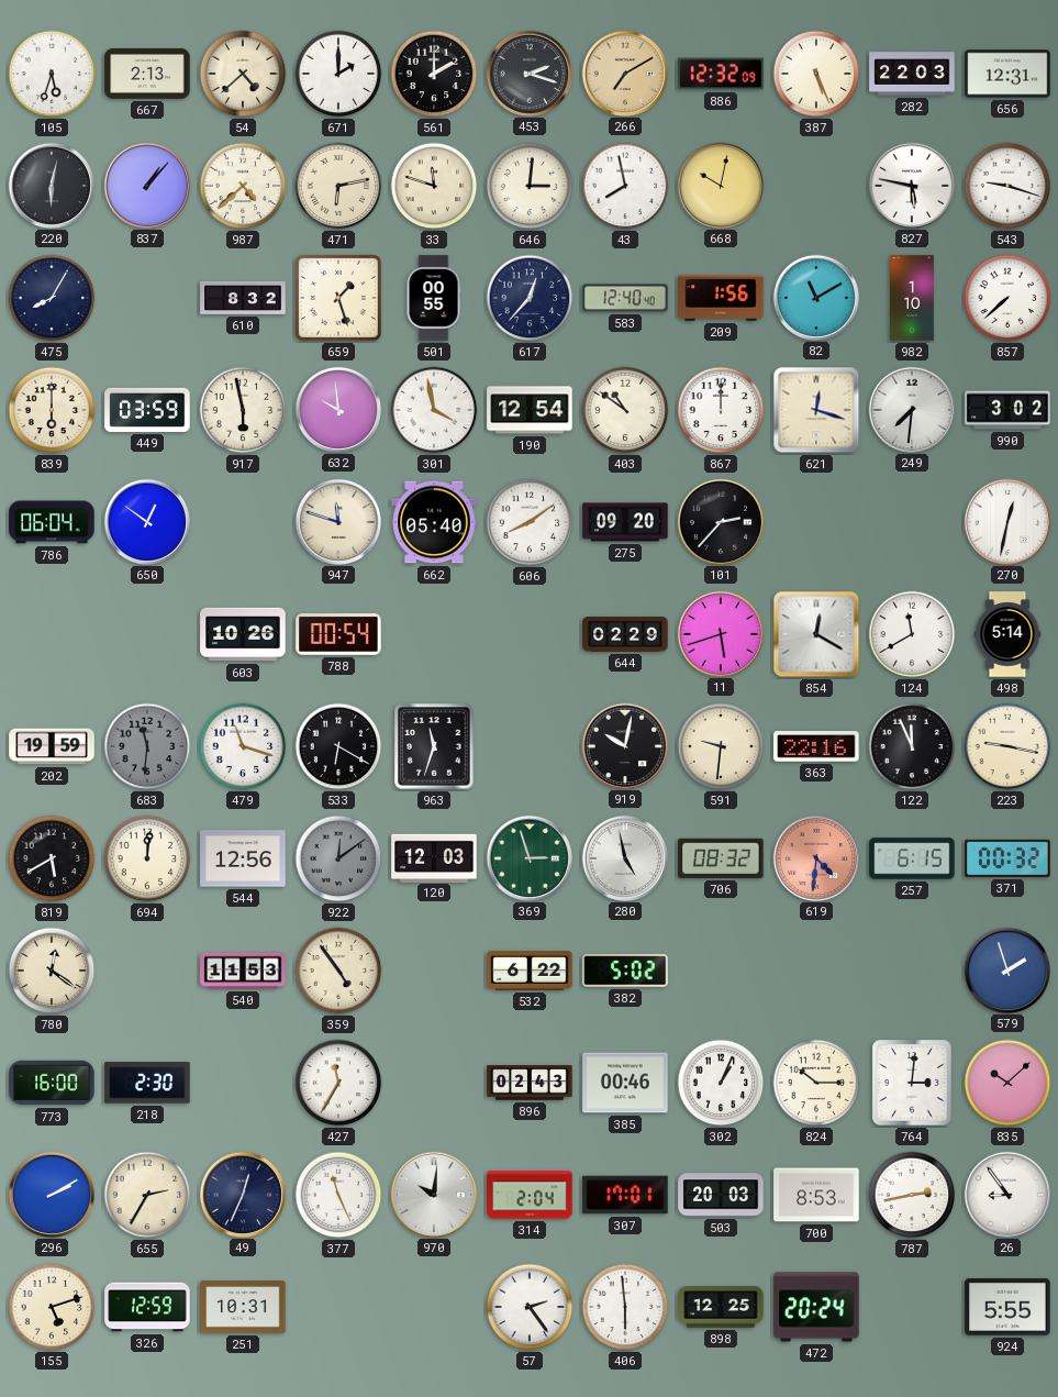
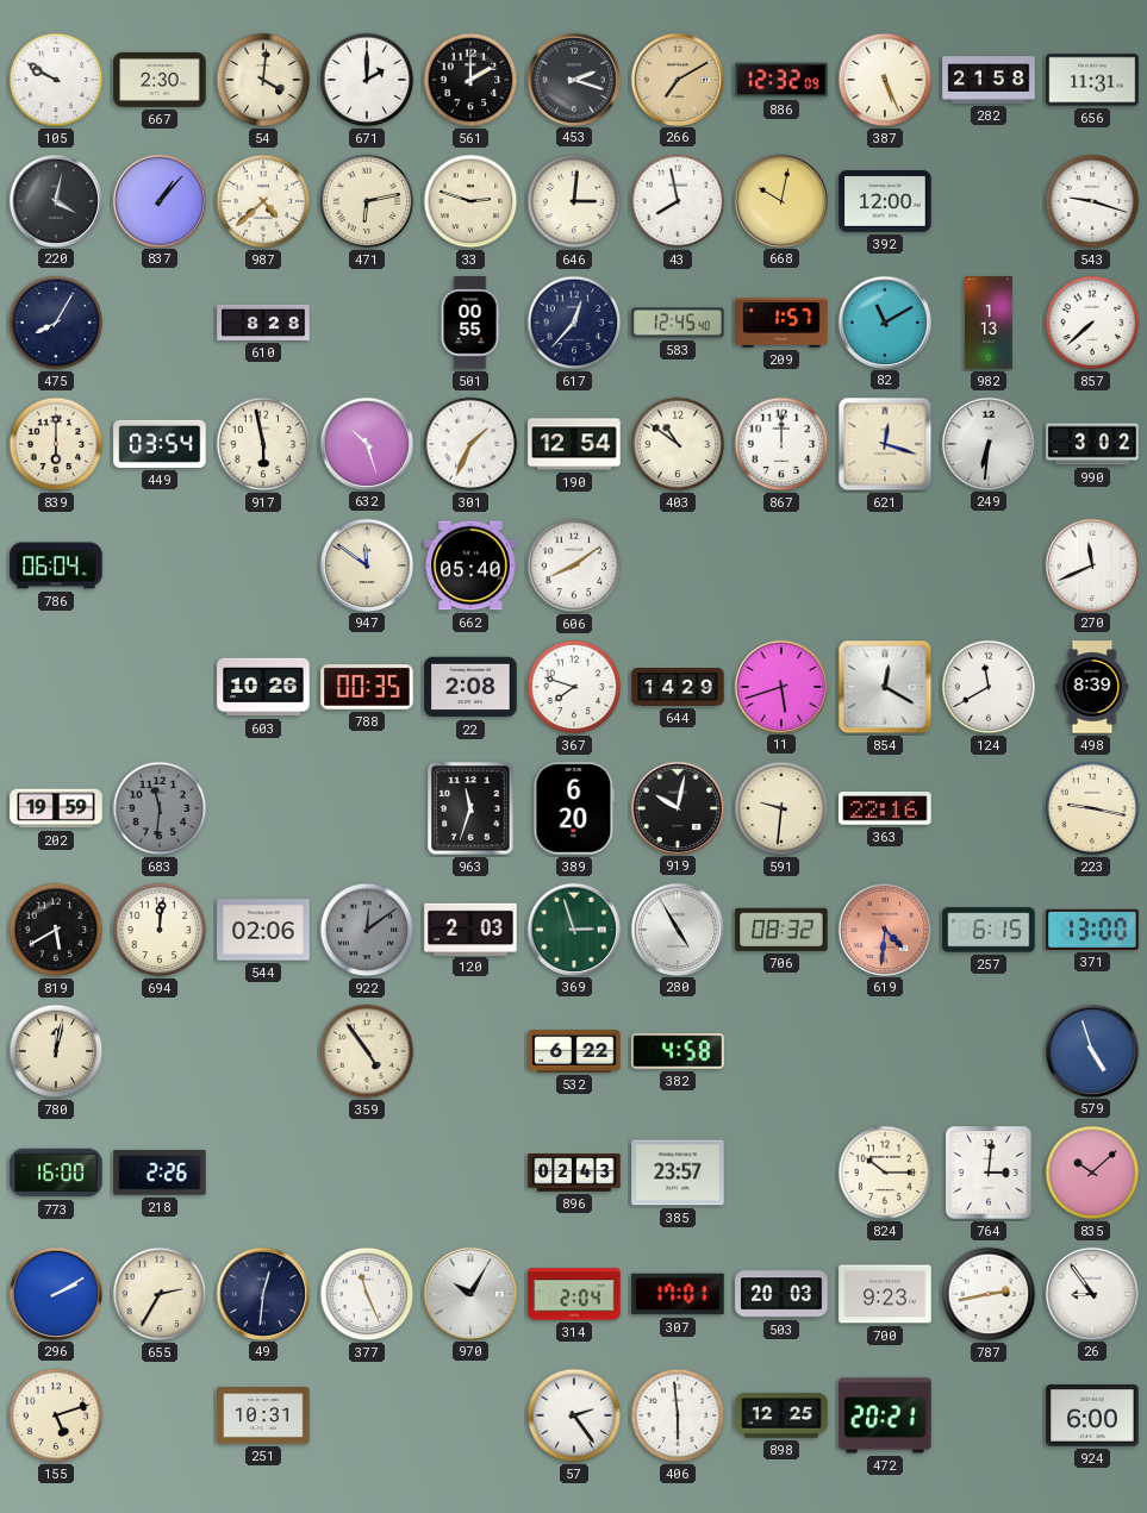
105: 5:33 -> 9:50 (56, 80)
667: 2:13 -> 2:30 (160, 80)
54: 4:38 -> 4:01 (263, 80)
282: 22:03 -> 21:58 (989, 80)
656: 12:31 -> 11:31 (1092, 80)
220: 6:02 -> 4:02 (55, 200)
33: 11:48 -> 2:48 (470, 201)
392: none -> 12:00 (885, 201)
827: 5:47 -> none (911, 185)
610: 8:32 -> 8:28 (263, 323)
659: 1:27 -> none (338, 298)
583: 12:40 -> 12:45 (678, 323)
209: 1:56 -> 1:57 (781, 323)
982: 1:10 -> 1:13 (989, 323)
449: 03:59 -> 03:54 (160, 444)
632: 9:59 -> 10:27 (366, 443)
301: 3:58 -> 1:34 (470, 444)
249: 7:31 -> 6:31 (987, 443)
650: 12:51 -> none (146, 521)
947: 11:48 -> 11:51 (366, 564)
275: 09:20 -> none (625, 522)
101: 2:37 -> none (720, 521)
270: 12:32 -> 11:41 (1091, 564)
788: 00:54 -> 00:35 (367, 688)
22: none -> 2:08 (470, 687)
367: none -> 7:48 (574, 687)
644: 02:29 -> 14:29 (678, 688)
498: 5:14 -> 8:39 (1092, 687)
479: 11:18 -> none (243, 746)
533: 6:20 -> none (338, 746)
389: none -> 6:20 (574, 808)
122: 11:56 -> none (912, 746)
544: 12:56 -> 02:06 (263, 930)
120: 12:03 -> 2:03 (470, 929)
280: 4:58 -> 4:55 (677, 929)
371: 00:32 -> 13:00 (1092, 930)
780: 12:21 -> 12:02 (56, 1051)
540: 11:53 -> none (243, 971)
382: 5:02 -> 4:58 (678, 1051)
579: 1:57 -> 4:57 (1091, 1050)
218: 2:30 -> 2:26 (160, 1173)
427: 11:35 -> none (338, 1083)
385: 00:46 -> 23:57 (678, 1173)
302: 1:04 -> none (721, 1083)
49: 12:34 -> 12:31 (262, 1293)
970: 10:01 -> 10:05 (469, 1293)
700: 8:53 -> 9:23 (885, 1294)
326: 12:59 -> none (147, 1307)
472: 20:24 -> 20:21 (885, 1415)
924: 5:55 -> 6:00 (1092, 1415)
